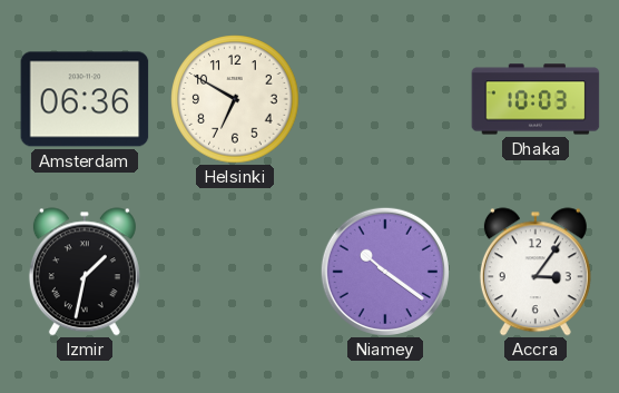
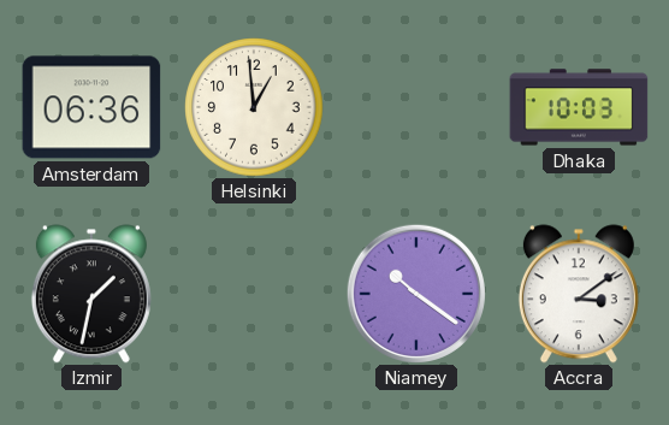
Helsinki: 6:50 -> 12:59 (254, 107)
Accra: 3:06 -> 3:09 (579, 294)
